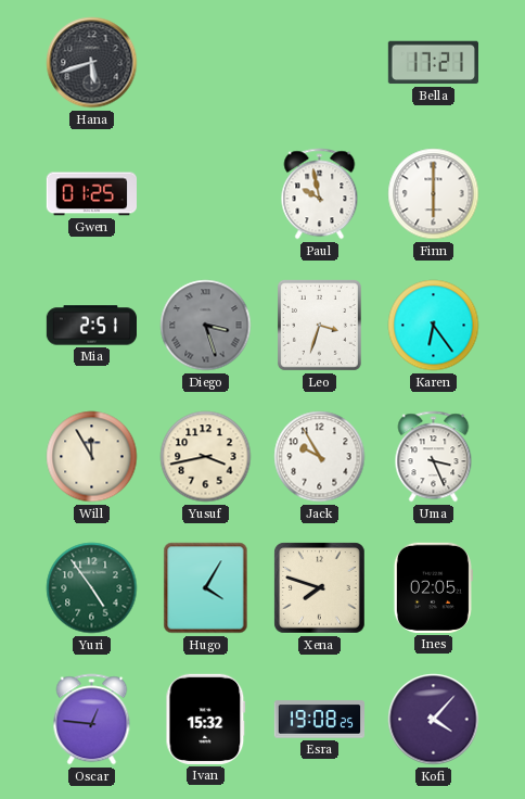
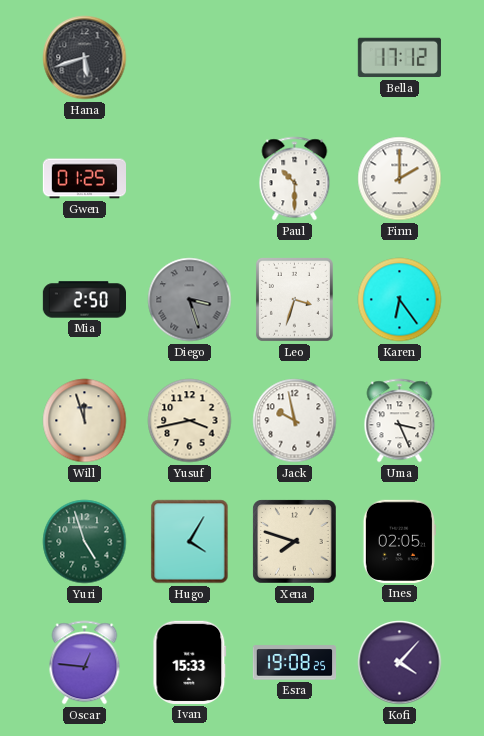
Bella: 17:21 -> 17:12 (399, 58)
Paul: 9:58 -> 10:30 (295, 179)
Finn: 6:00 -> 2:00 (400, 179)
Mia: 2:51 -> 2:50 (84, 300)
Will: 11:55 -> 11:57 (85, 421)
Jack: 9:55 -> 9:58 (295, 421)
Yuri: 4:54 -> 4:57 (85, 542)
Ivan: 15:32 -> 15:33 (190, 662)
